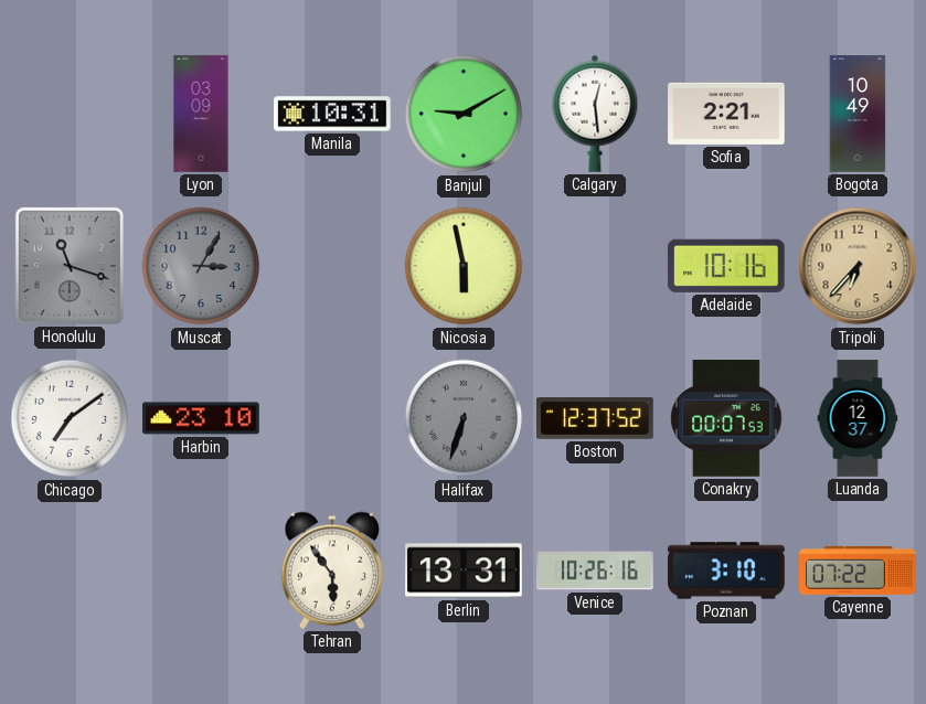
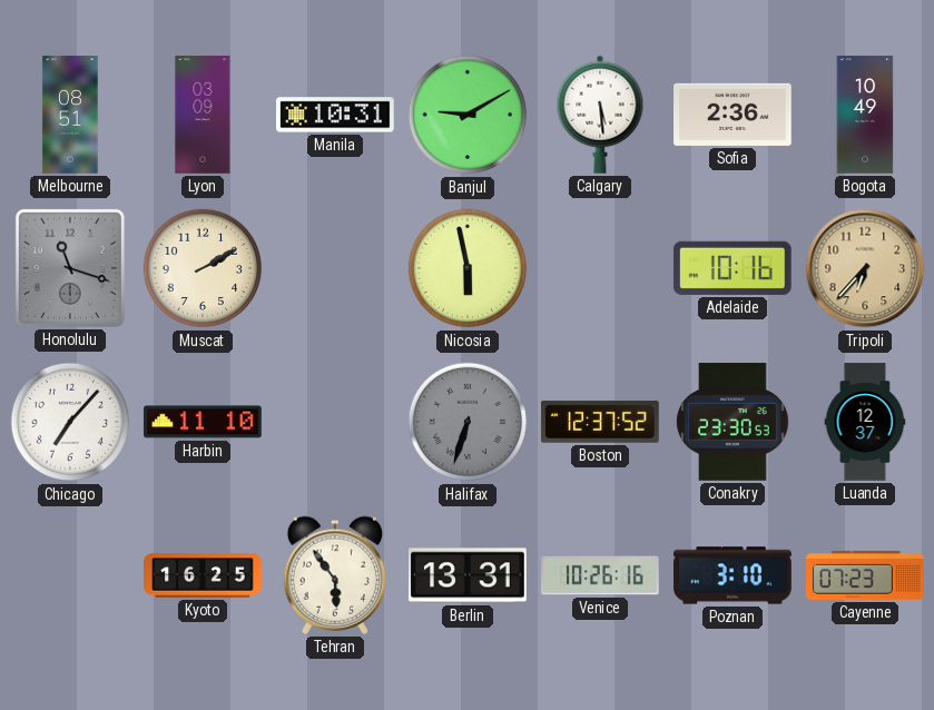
Melbourne: none -> 08:51 (70, 115)
Calgary: 12:29 -> 5:29 (600, 115)
Sofia: 2:21 -> 2:36 (733, 115)
Muscat: 3:05 -> 2:10 (203, 268)
Muscat dial: grey -> cream (203, 268)
Chicago: 7:09 -> 7:07 (70, 422)
Harbin: 23:10 -> 11:10 (203, 422)
Conakry: 00:07 -> 23:30 (733, 422)
Kyoto: none -> 16:25 (203, 575)
Cayenne: 07:22 -> 07:23 (865, 575)
